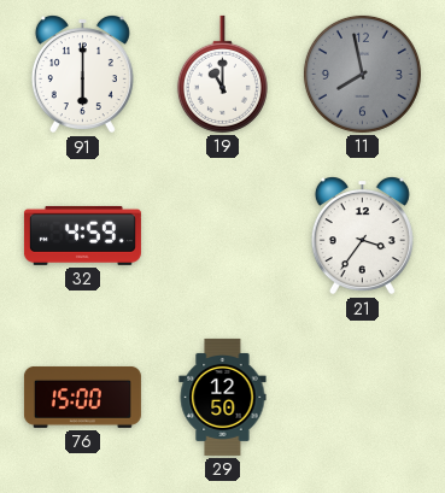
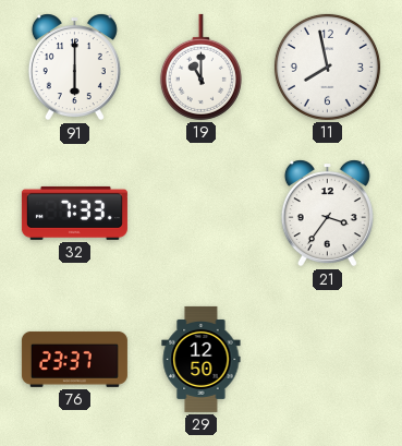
11 dial: grey -> white (327, 67)
32: 4:59 -> 7:33 (74, 213)
76: 15:00 -> 23:37 (74, 359)
